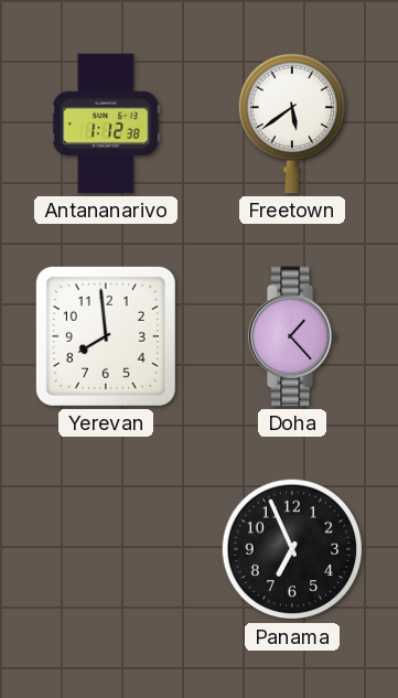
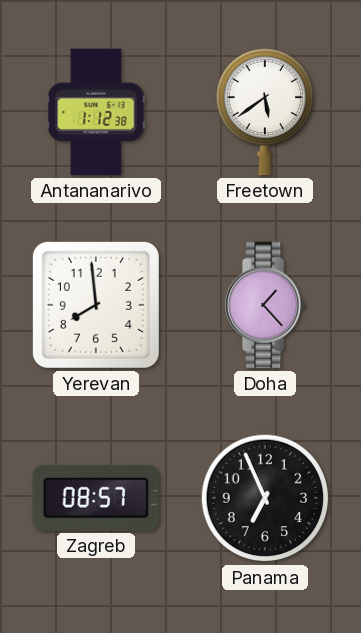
Zagreb: none -> 08:57 (96, 498)
